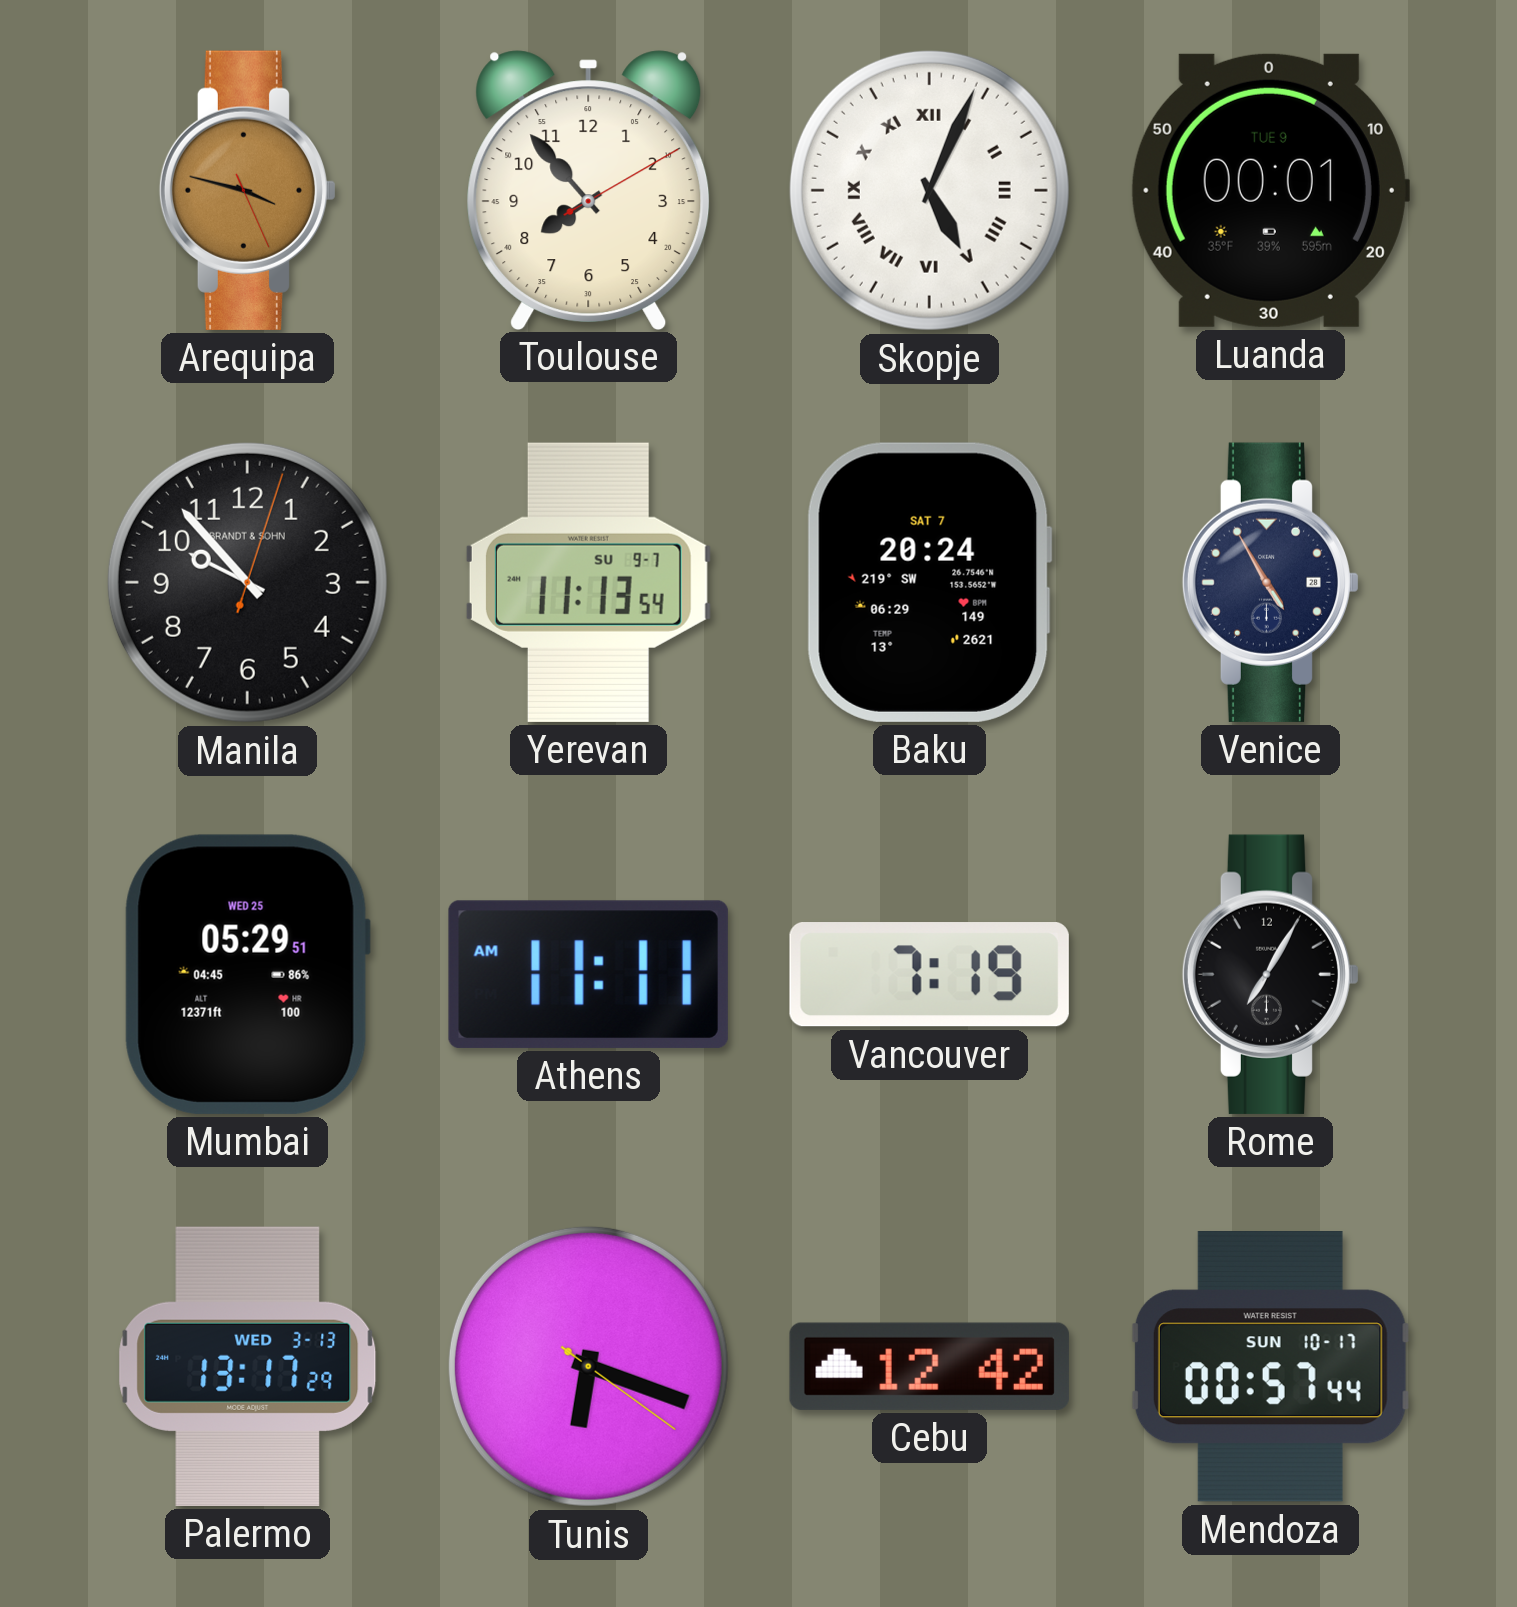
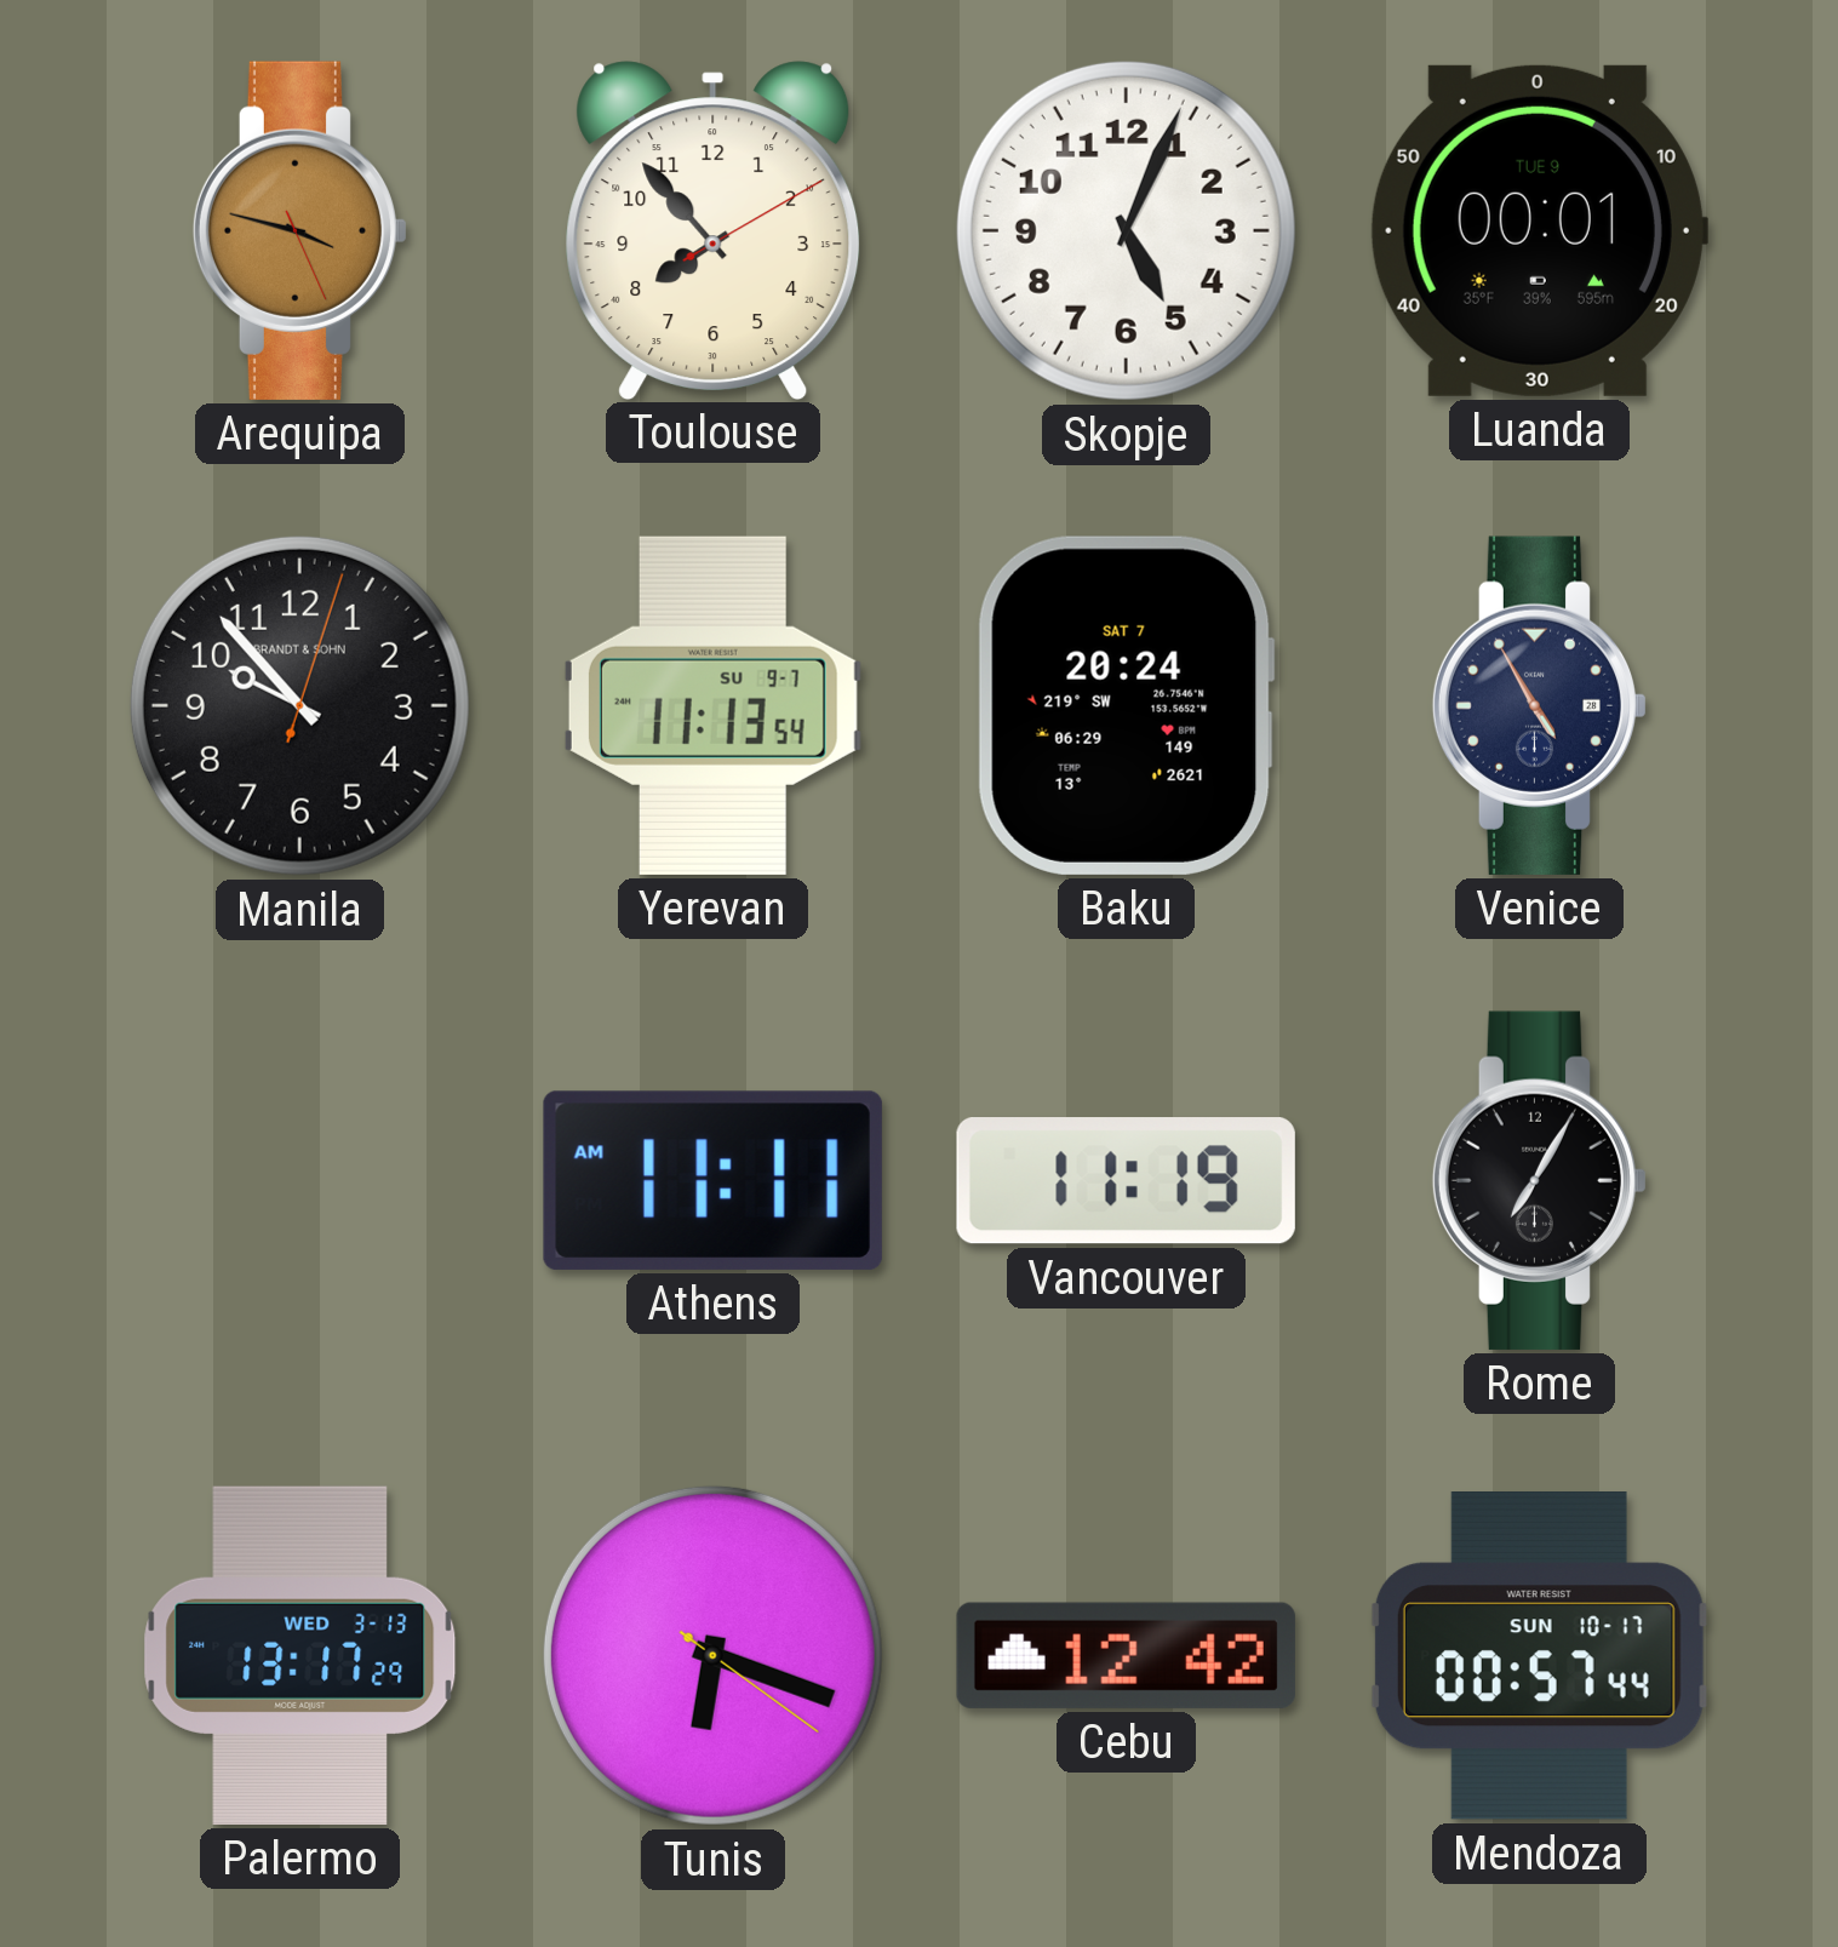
Skopje numerals: Roman -> Arabic (1126, 230)
Mumbai: 05:29 -> none (247, 974)
Vancouver: 7:19 -> 11:19 (1126, 1181)
